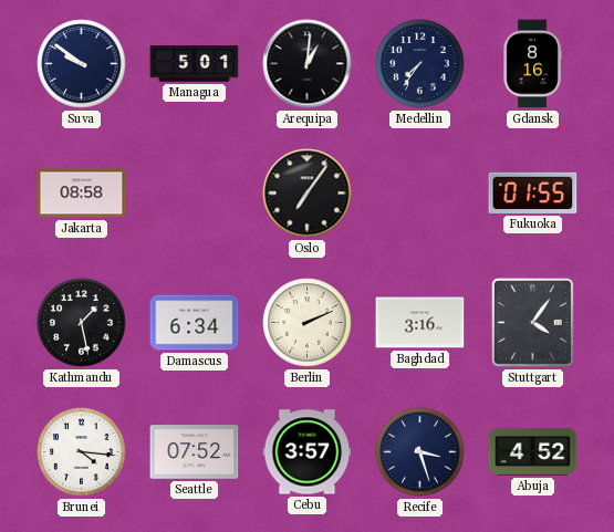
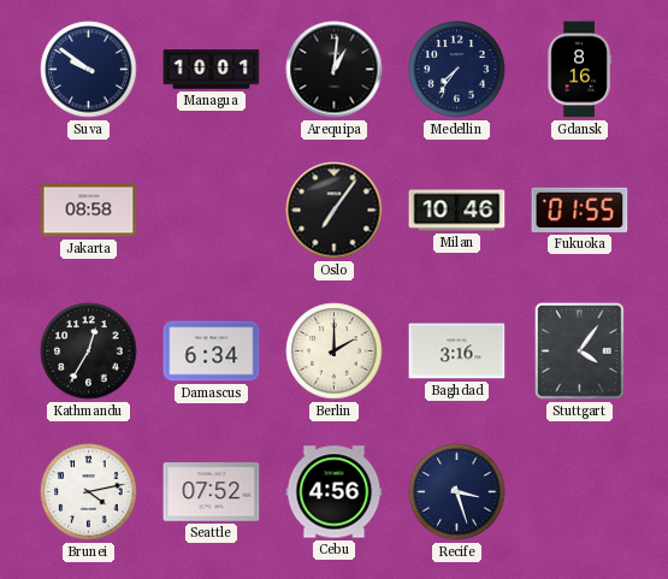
Managua: 5:01 -> 10:01 (212, 70)
Milan: none -> 10:46 (457, 211)
Kathmandu: 1:28 -> 12:35 (89, 351)
Berlin: 2:11 -> 2:00 (335, 351)
Brunei: 4:16 -> 4:13 (89, 492)
Cebu: 3:57 -> 4:56 (335, 492)
Abuja: 4:52 -> none (533, 451)
